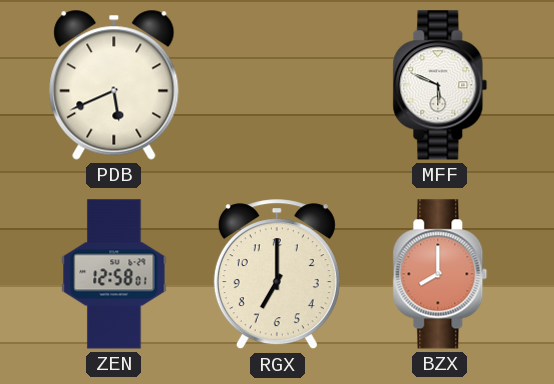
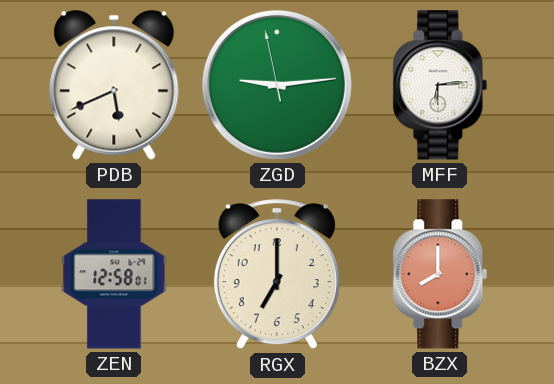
ZGD: none -> 9:13 (277, 85)
MFF: 5:49 -> 6:14 (440, 85)
